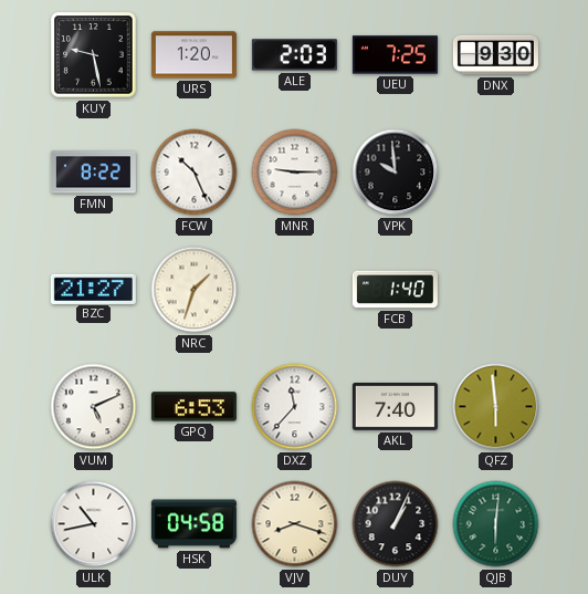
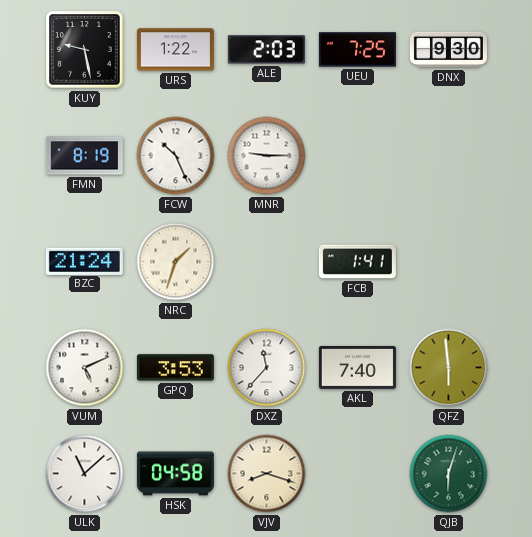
URS: 1:20 -> 1:22 (175, 50)
FMN: 8:22 -> 8:19 (84, 156)
VPK: 9:59 -> none (396, 173)
BZC: 21:27 -> 21:24 (84, 261)
FCB: 1:40 -> 1:41 (357, 262)
GPQ: 6:53 -> 3:53 (175, 368)
ULK: 10:43 -> 11:08 (85, 474)
DUY: 1:04 -> none (396, 524)
QJB: 6:01 -> 6:03 (449, 474)
